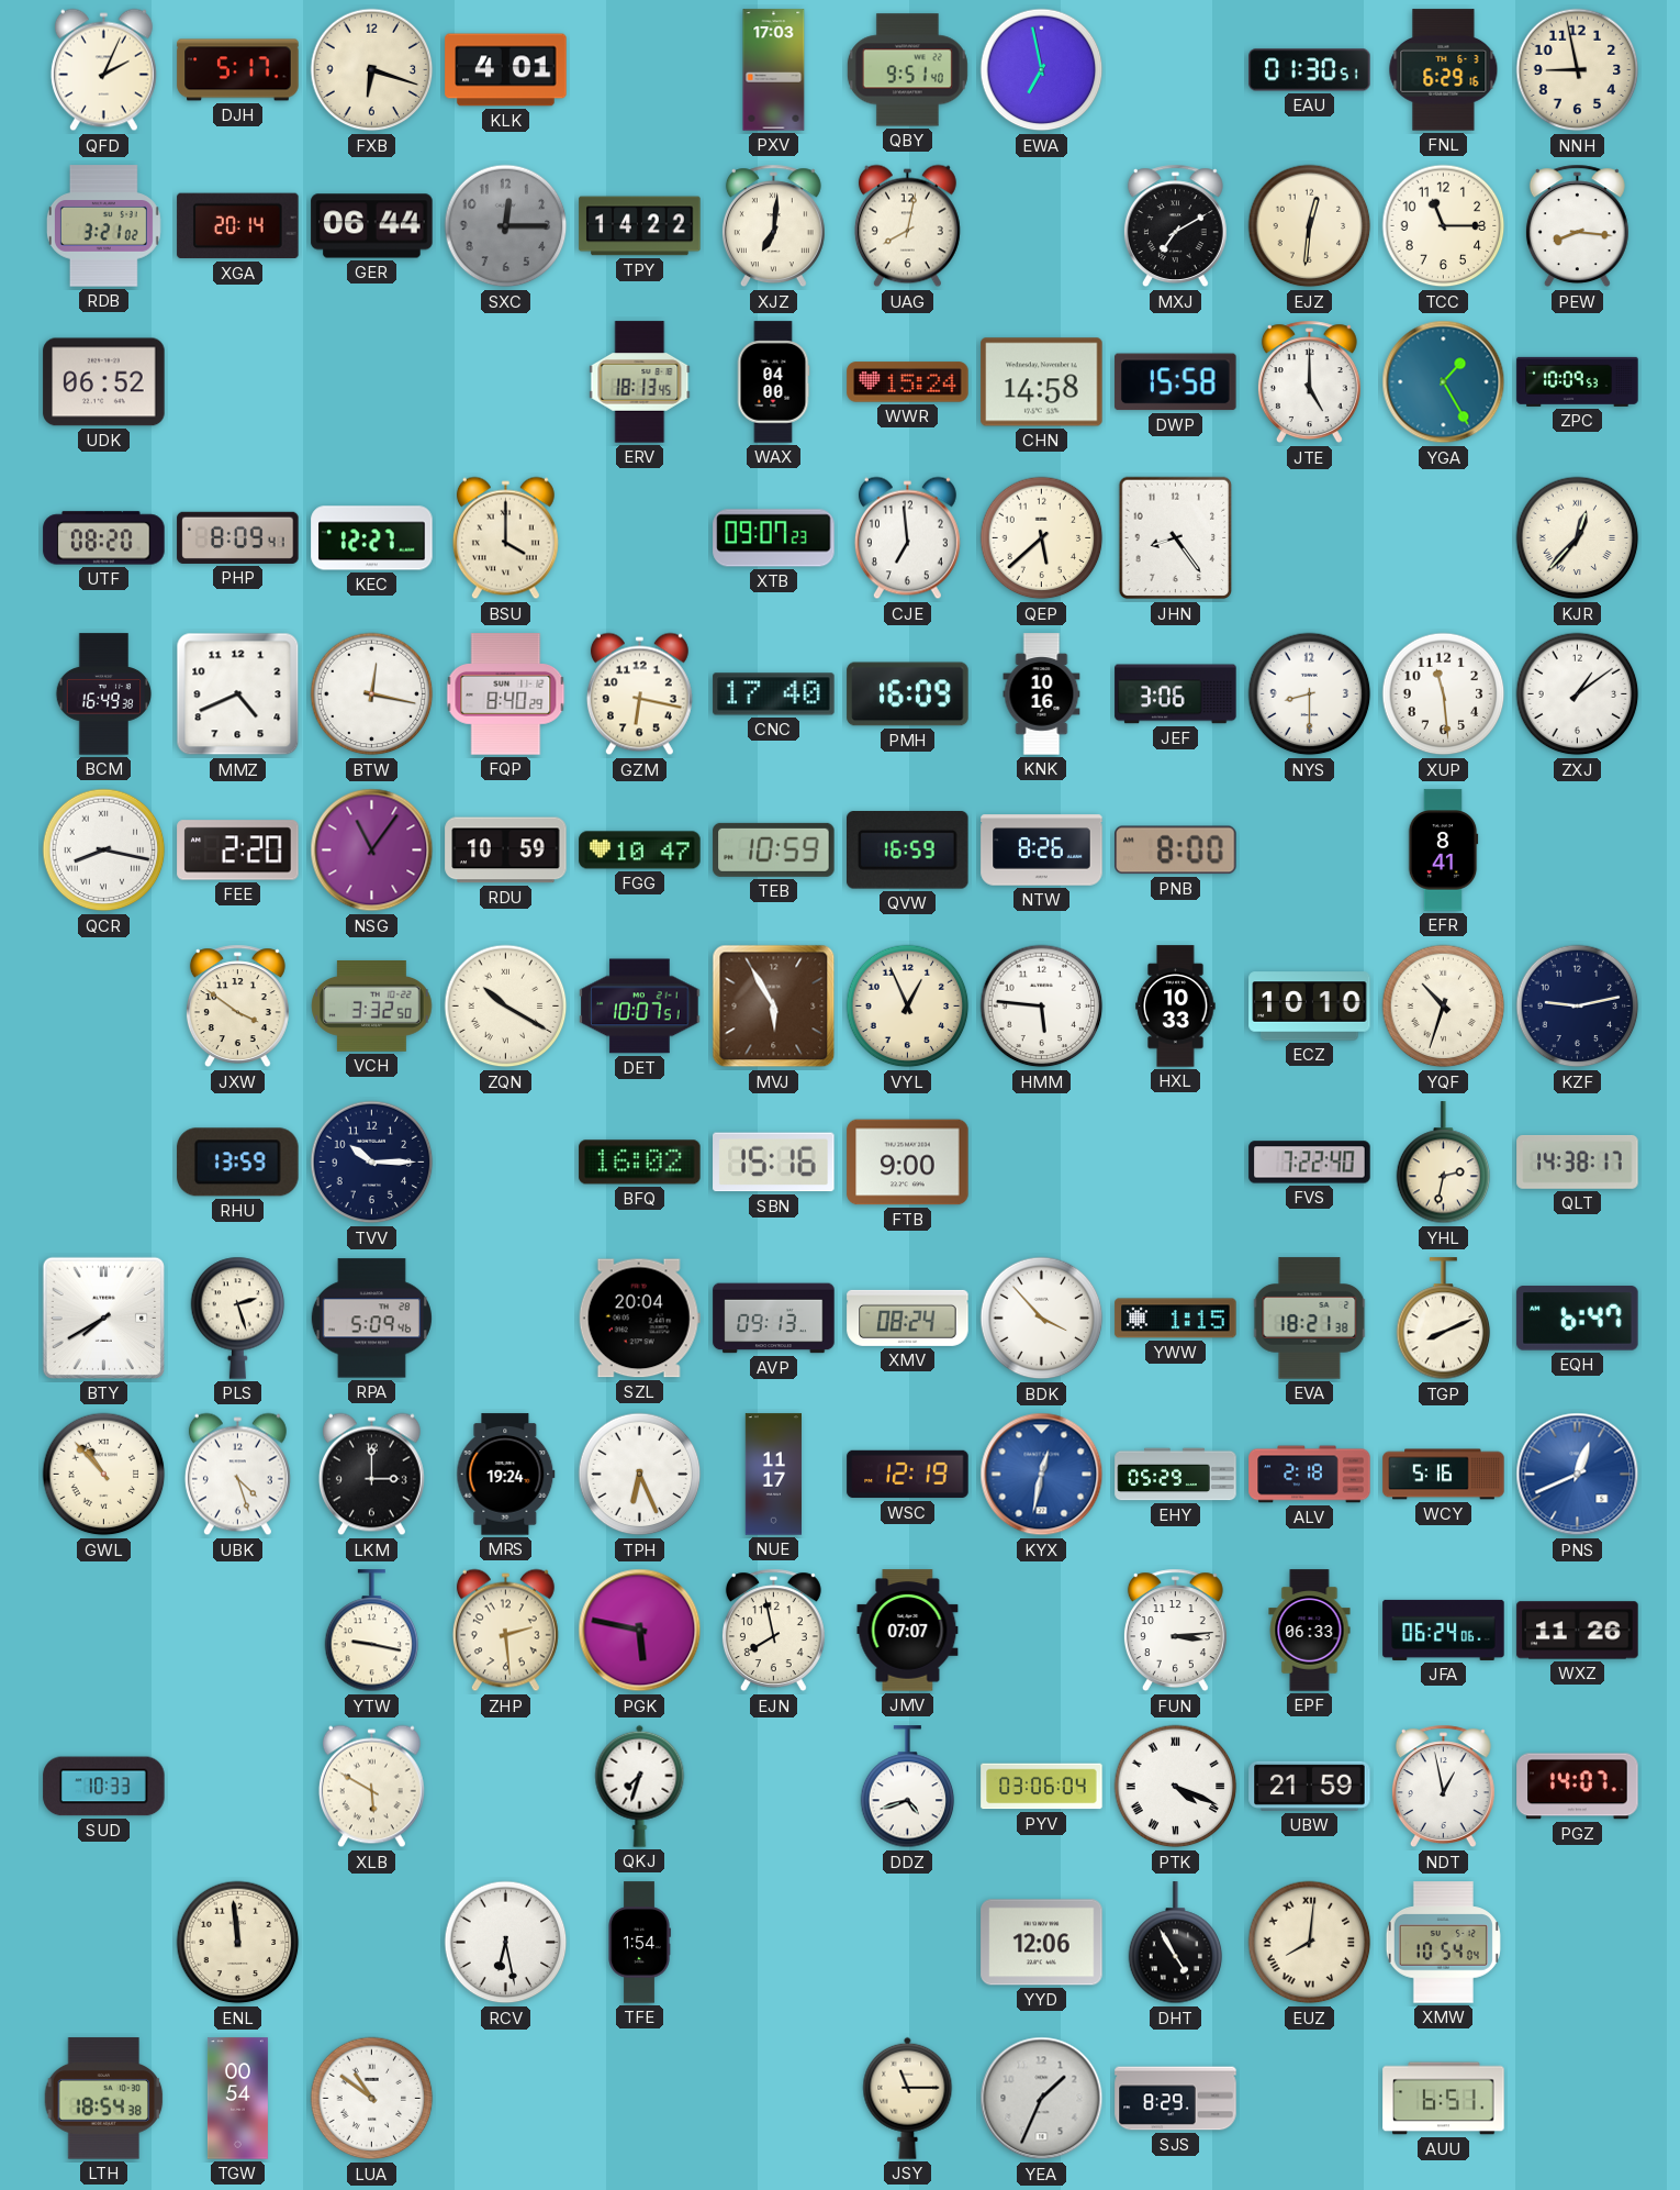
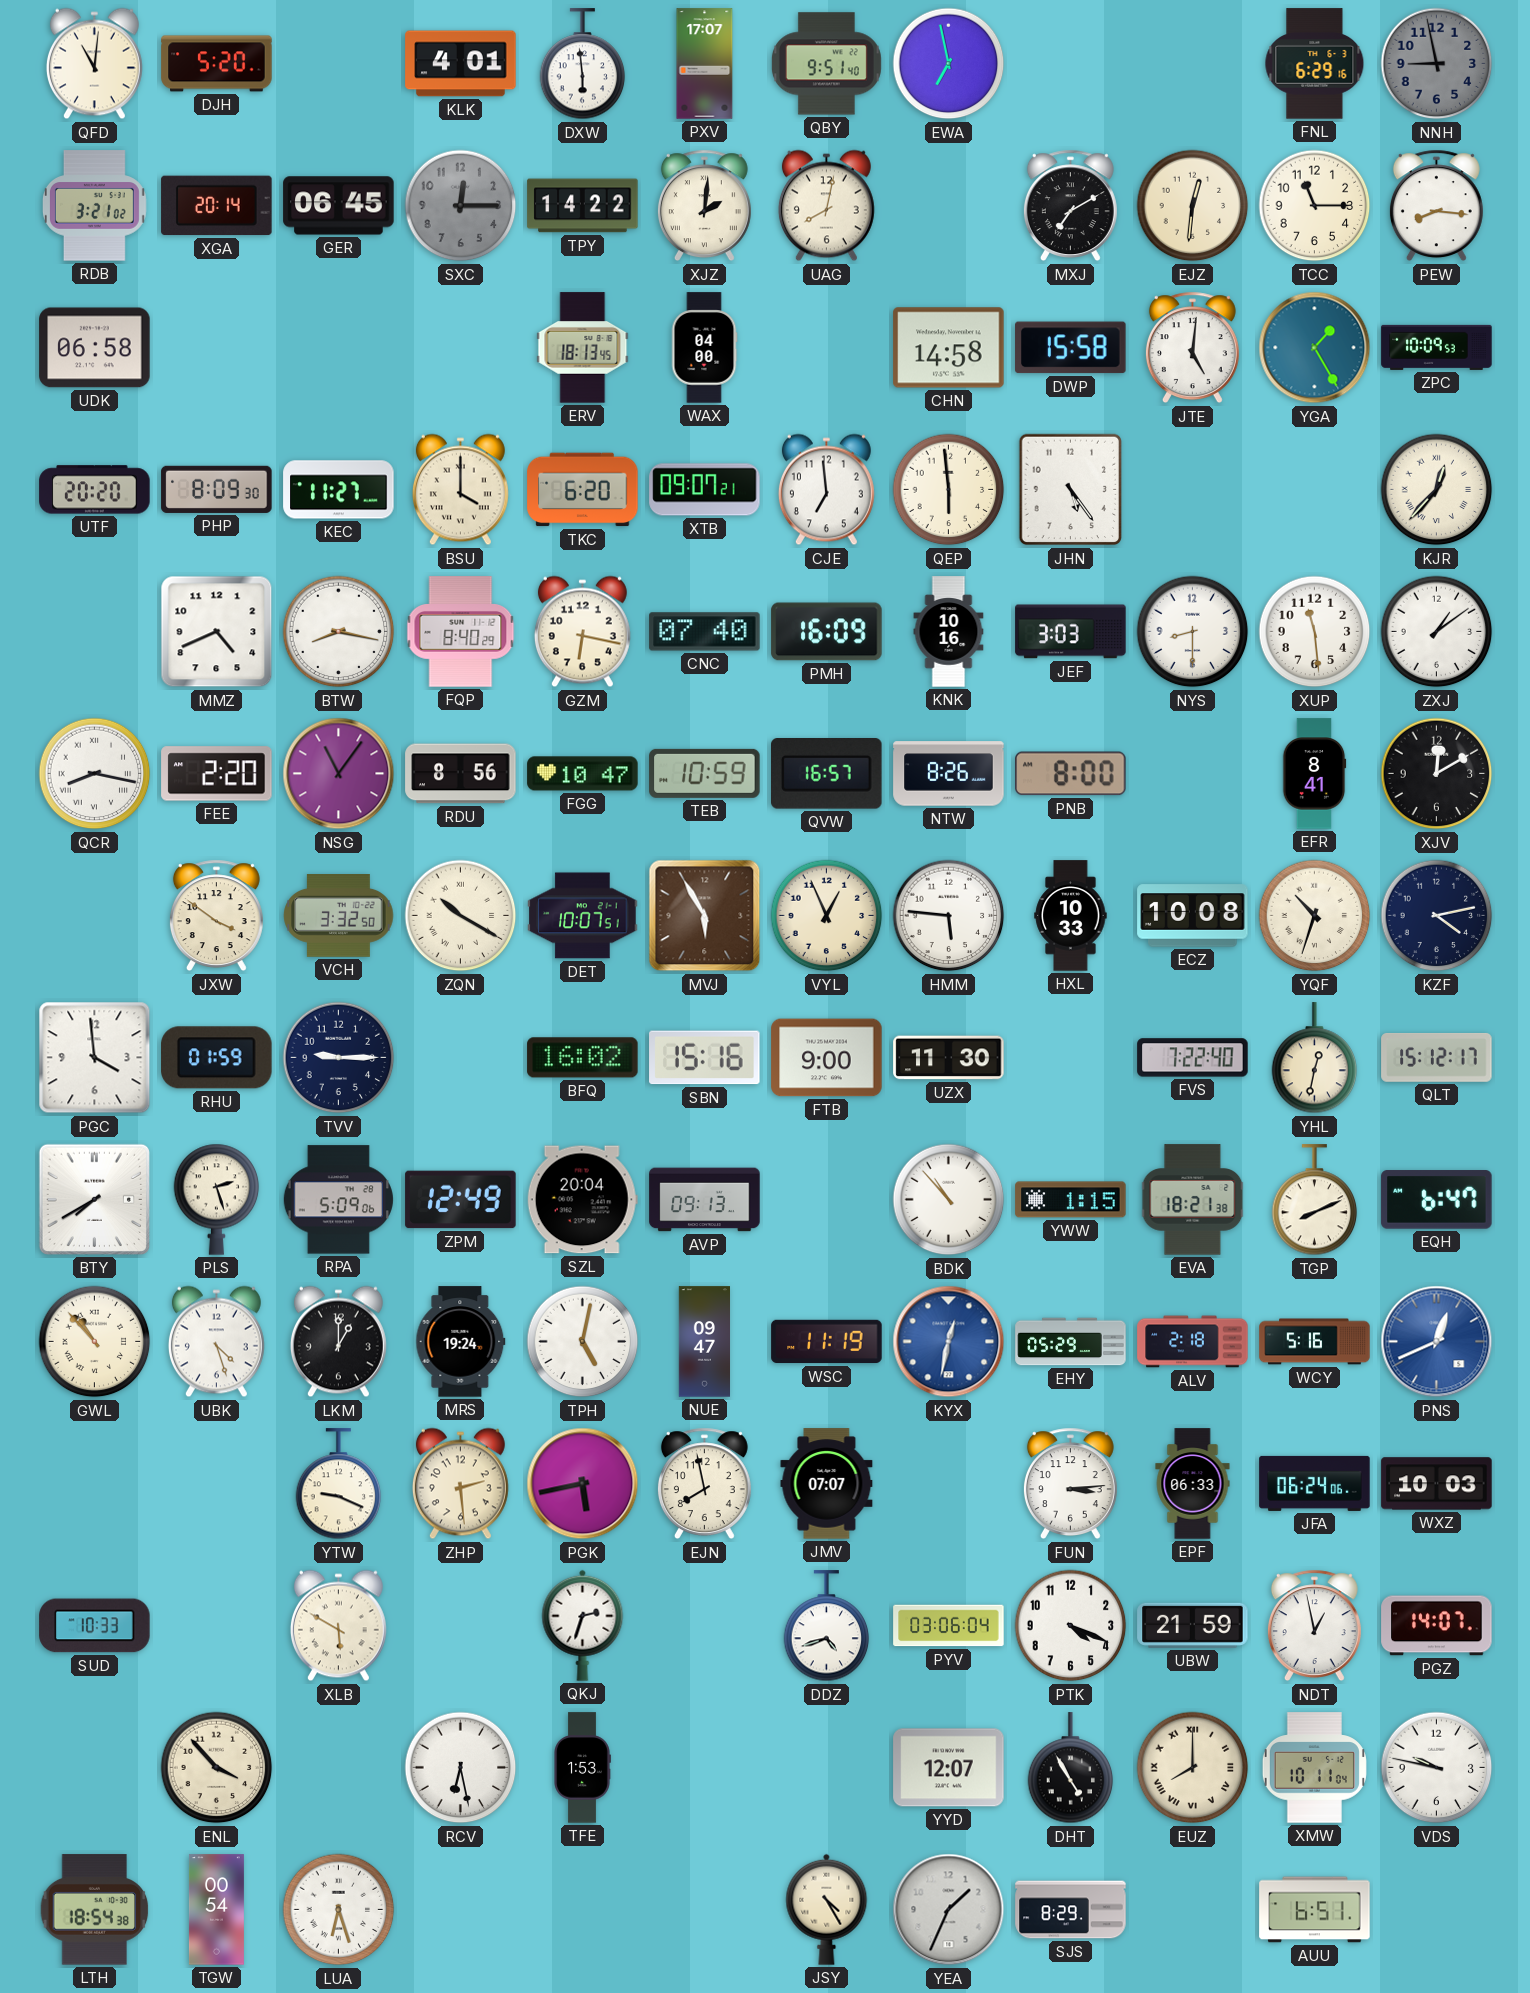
QFD: 2:04 -> 11:01 (94, 64)
DJH: 5:17 -> 5:20 (217, 64)
FXB: 6:18 -> none (372, 70)
DXW: none -> 5:59 (583, 64)
PXV: 17:03 -> 17:07 (705, 64)
EAU: 01:30 -> none (1310, 70)
NNH dial: cream -> grey (1437, 64)
GER: 06:44 -> 06:45 (339, 206)
XJZ: 7:01 -> 2:01 (704, 206)
UDK: 06:52 -> 06:58 (95, 348)
WWR: 15:24 -> none (908, 382)
JTE: 5:00 -> 5:01 (1192, 348)
UTF: 08:20 -> 20:20 (95, 490)
PHP: 8:09:41 -> 8:09:30 (217, 489)
KEC: 12:27 -> 11:27 (339, 490)
TKC: none -> 6:20 (583, 490)
XTB: 09:07:23 -> 09:07:21 (705, 490)
QEP: 5:38 -> 5:59 (949, 490)
JHN: 8:24 -> 5:24 (1071, 490)
BCM: 16:49 -> none (104, 694)
BTW: 12:17 -> 8:17 (339, 632)
CNC: 17:40 -> 07:40 (705, 632)
JEF: 3:06 -> 3:03 (1071, 632)
RDU: 10:59 -> 8:56 (461, 774)
QVW: 16:59 -> 16:57 (827, 774)
XJV: none -> 12:10 (1437, 774)
ECZ: 10:10 -> 10:08 (1193, 916)
KZF: 9:13 -> 4:13 (1437, 916)
PGC: none -> 3:59 (95, 1058)
RHU: 13:59 -> 01:59 (217, 1058)
TVV: 10:15 -> 9:15 (339, 1058)
UZX: none -> 11:30 (949, 1058)
YHL: 2:32 -> 12:32 (1315, 1058)
QLT: 14:38 -> 15:12 (1437, 1057)
RPA: 5:09:46 -> 5:09:06 (338, 1200)
ZPM: none -> 12:49 (461, 1200)
XMV: 08:24 -> none (908, 1318)
BDK: 3:53 -> 10:53 (949, 1200)
LKM: 3:00 -> 1:00 (338, 1342)
TPH: 6:26 -> 5:02 (583, 1342)
NUE: 11:17 -> 09:47 (704, 1342)
WSC: 12:19 -> 11:19 (827, 1342)
YTW: 9:17 -> 9:19 (339, 1484)
PGK: 5:47 -> 5:43 (583, 1484)
WXZ: 11:26 -> 10:03 (1437, 1484)
QKJ: 7:33 -> 2:33 (583, 1625)
PTK numerals: Roman -> Arabic (1071, 1626)
ENL: 11:59 -> 3:53 (217, 1768)
TFE: 1:54 -> 1:53 (582, 1768)
YYD: 12:06 -> 12:07 (949, 1768)
EUZ: 8:01 -> 8:00 (1193, 1768)
XMW: 10:54 -> 10:11 (1314, 1768)
VDS: none -> 9:47 (1437, 1768)
LUA: 10:51 -> 6:27 (339, 1910)
JSY: 11:15 -> 4:25 (827, 1909)
